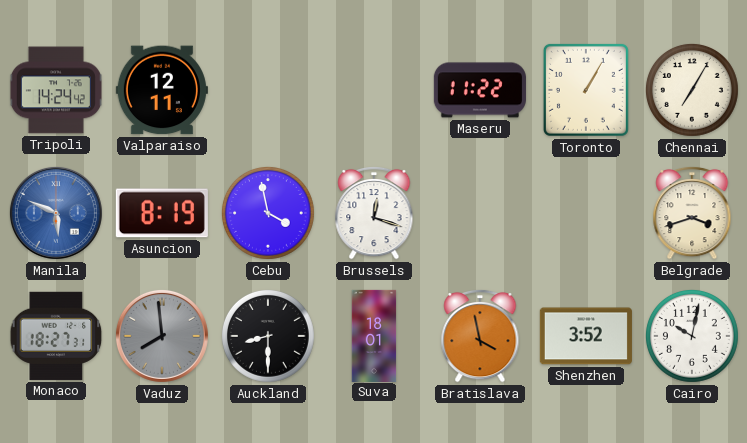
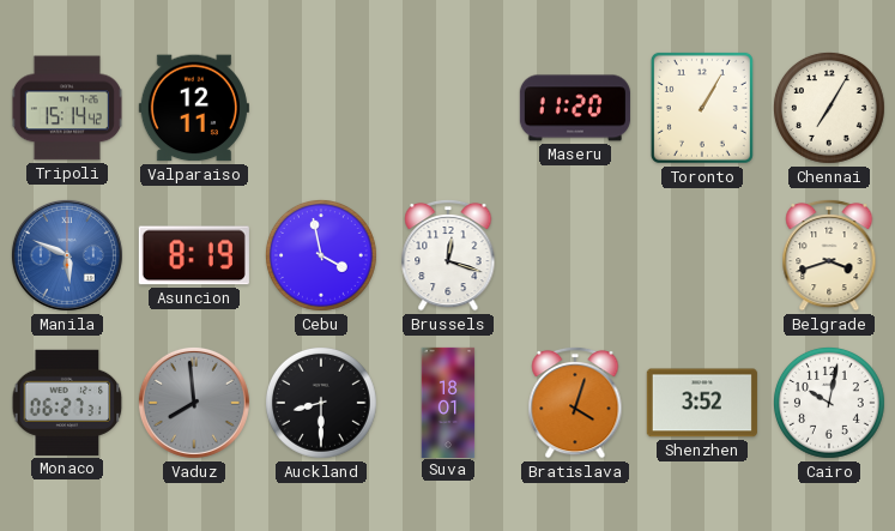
Tripoli: 14:24 -> 15:14 (67, 108)
Maseru: 11:22 -> 11:20 (575, 108)
Monaco: 18:27 -> 06:27 (67, 403)
Bratislava: 3:58 -> 4:03 (575, 403)
